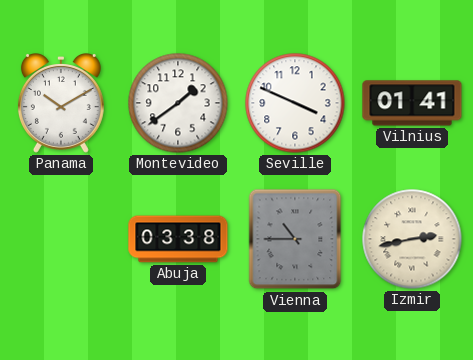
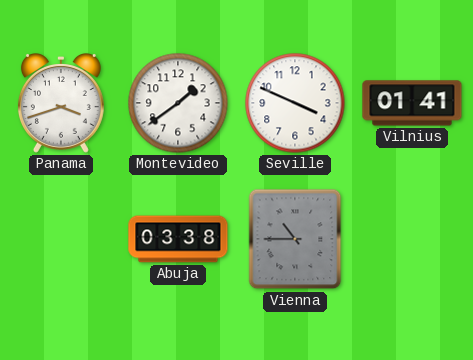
Panama: 10:10 -> 3:42 (61, 104)
Izmir: 2:43 -> none (412, 239)
